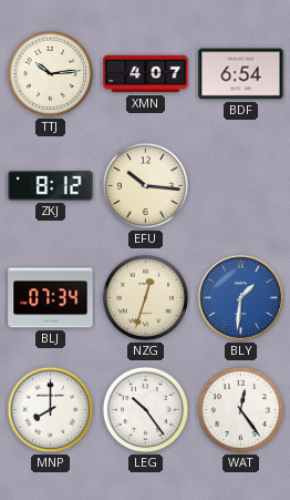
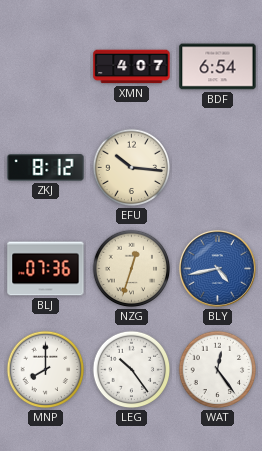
TTJ: 10:14 -> none (51, 74)
BLJ: 07:34 -> 07:36 (46, 269)
BLY: 1:31 -> 4:43 (217, 268)
